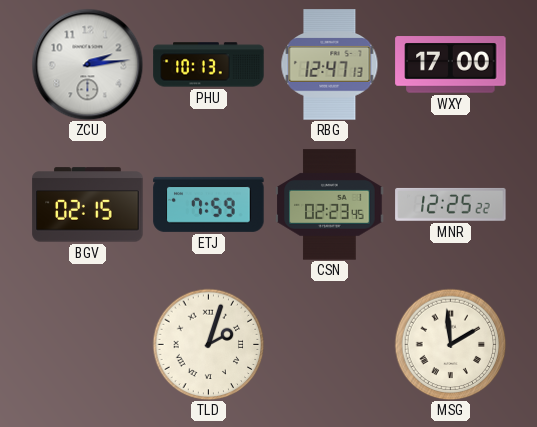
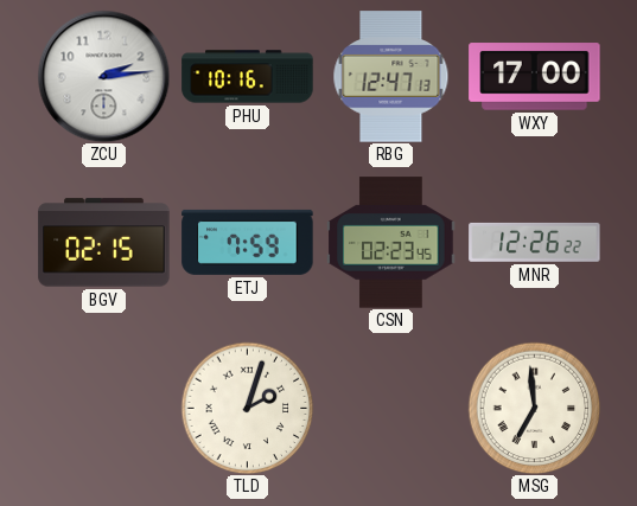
PHU: 10:13 -> 10:16 (248, 77)
MNR: 12:25 -> 12:26 (535, 242)
MSG: 1:59 -> 6:59 (534, 408)
